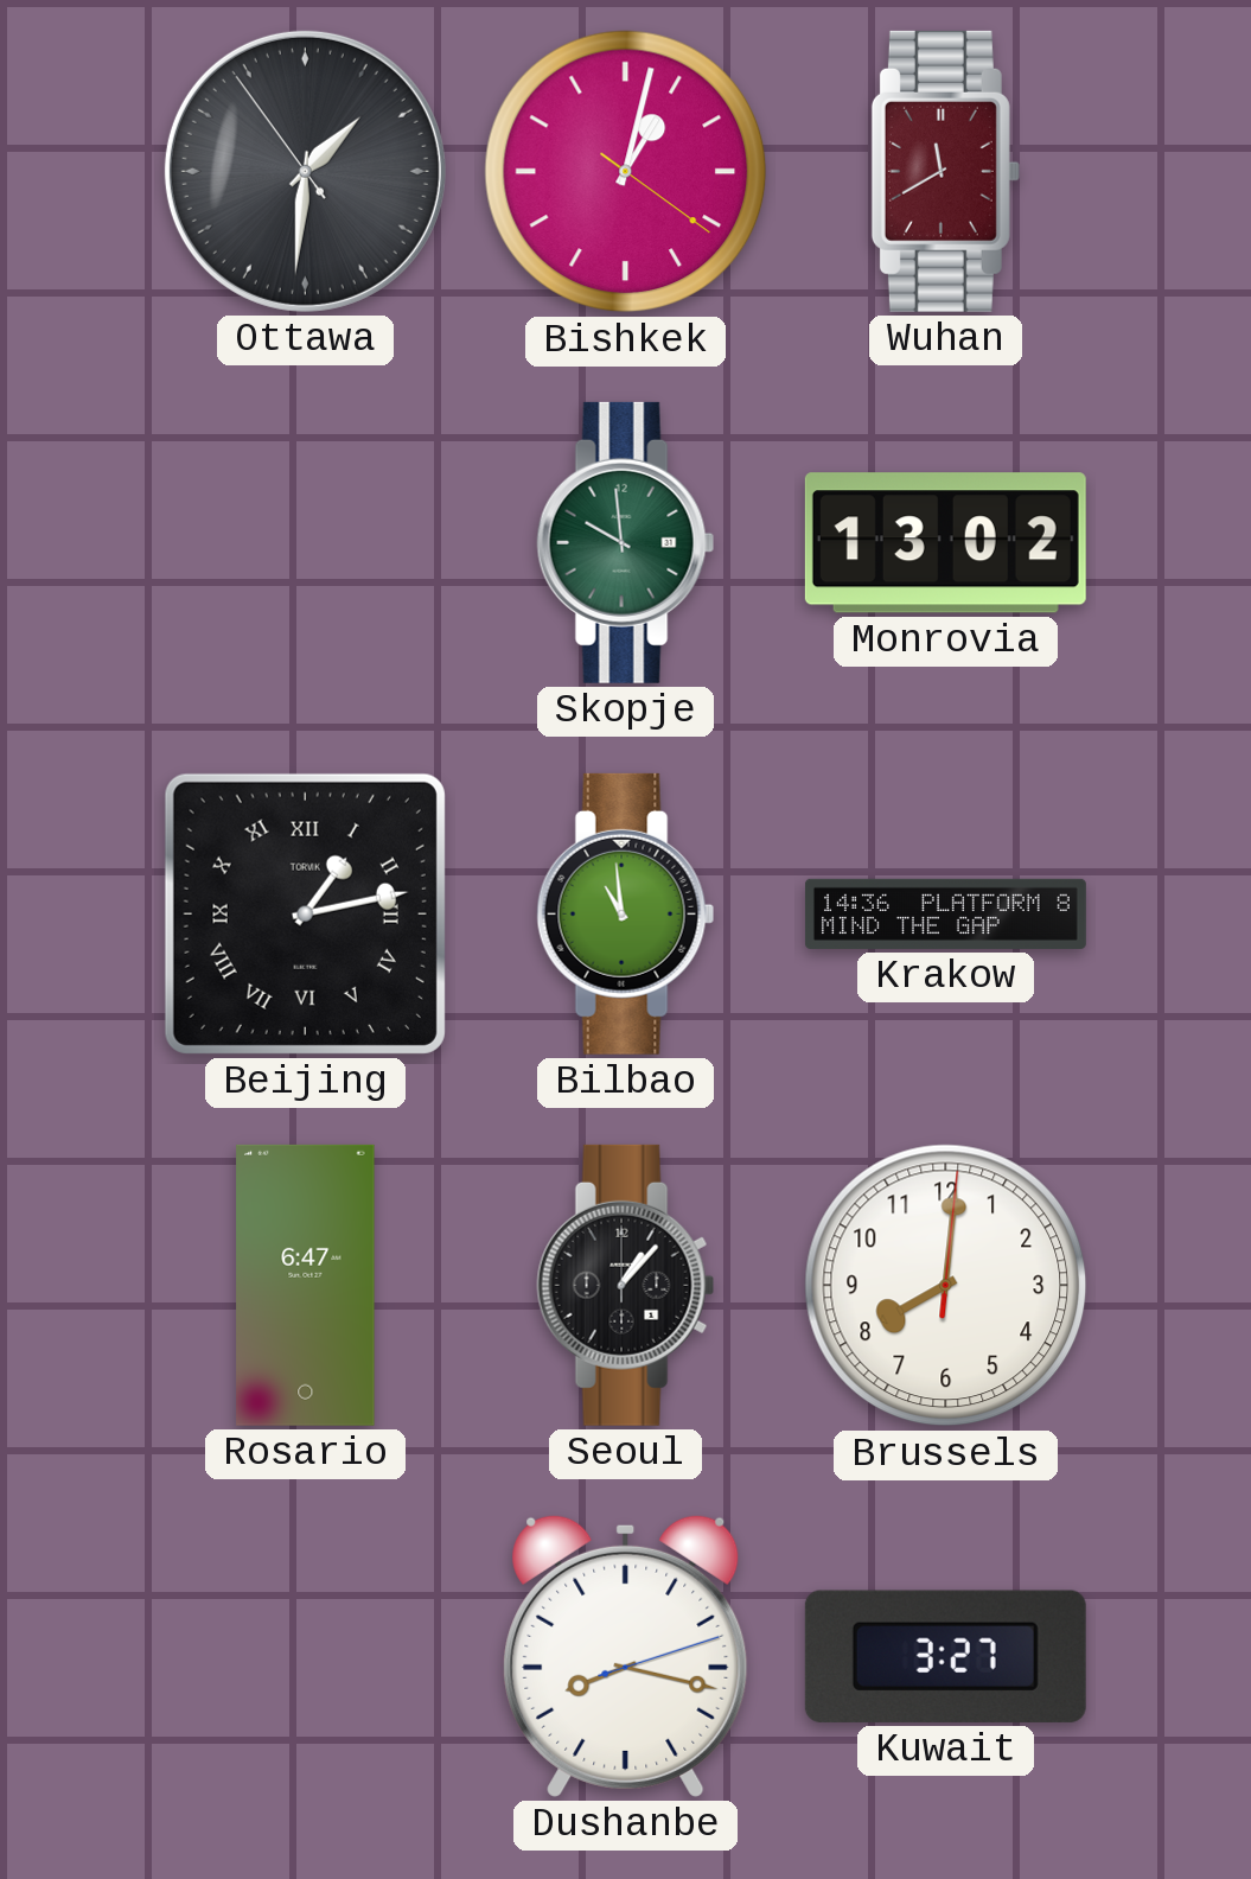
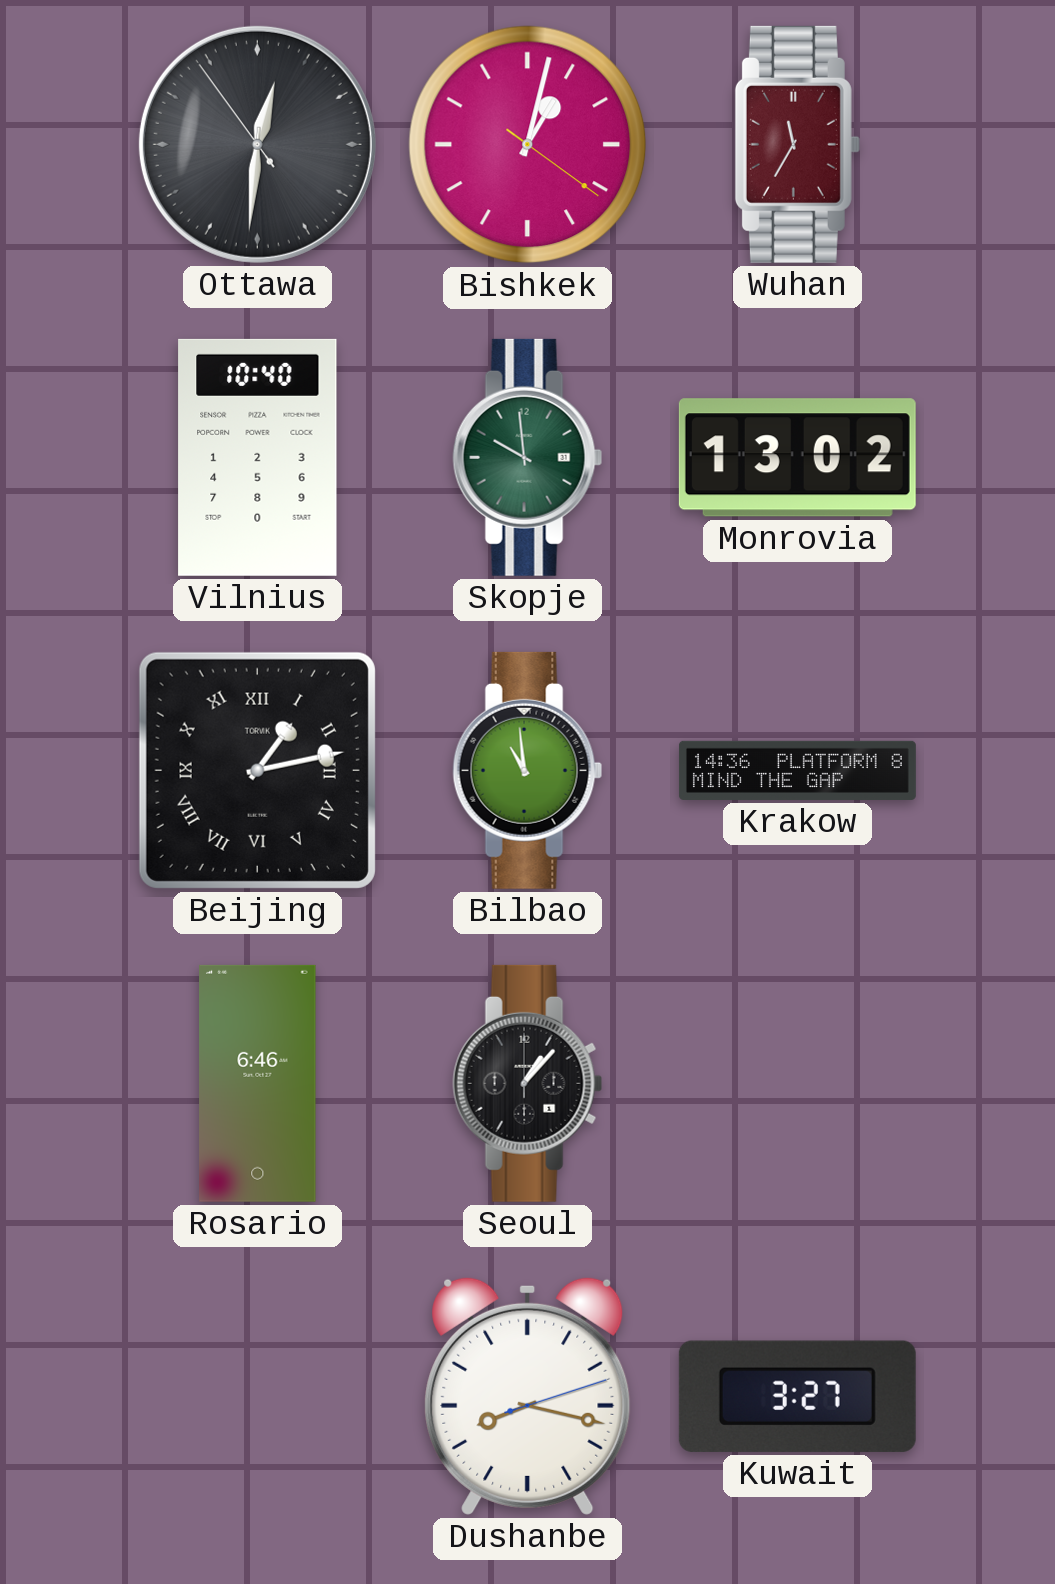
Ottawa: 1:30 -> 12:30 (257, 144)
Wuhan: 11:40 -> 11:35 (797, 144)
Vilnius: none -> 10:40 (258, 457)
Rosario: 6:47 -> 6:46 (258, 1083)
Brussels: 8:01 -> none (946, 1286)
